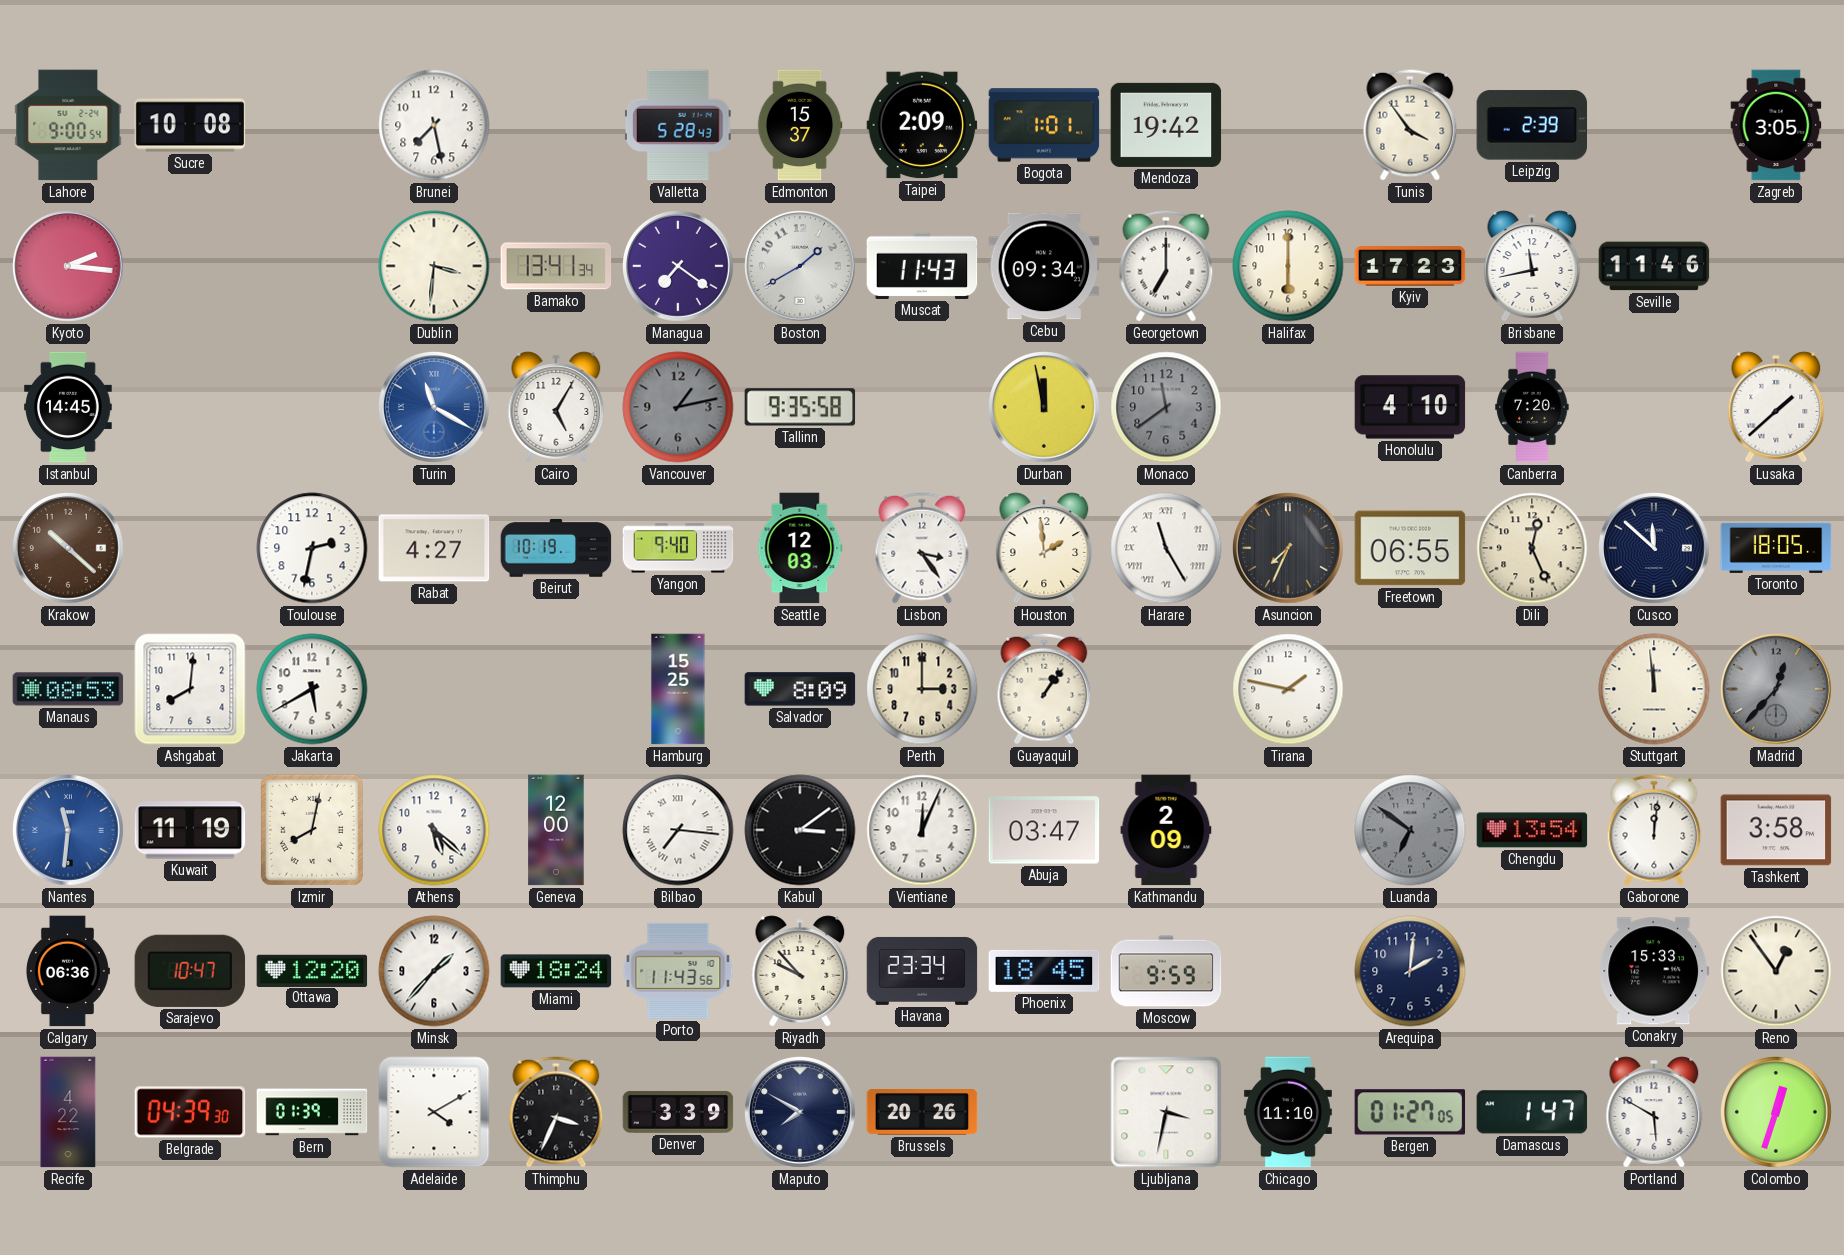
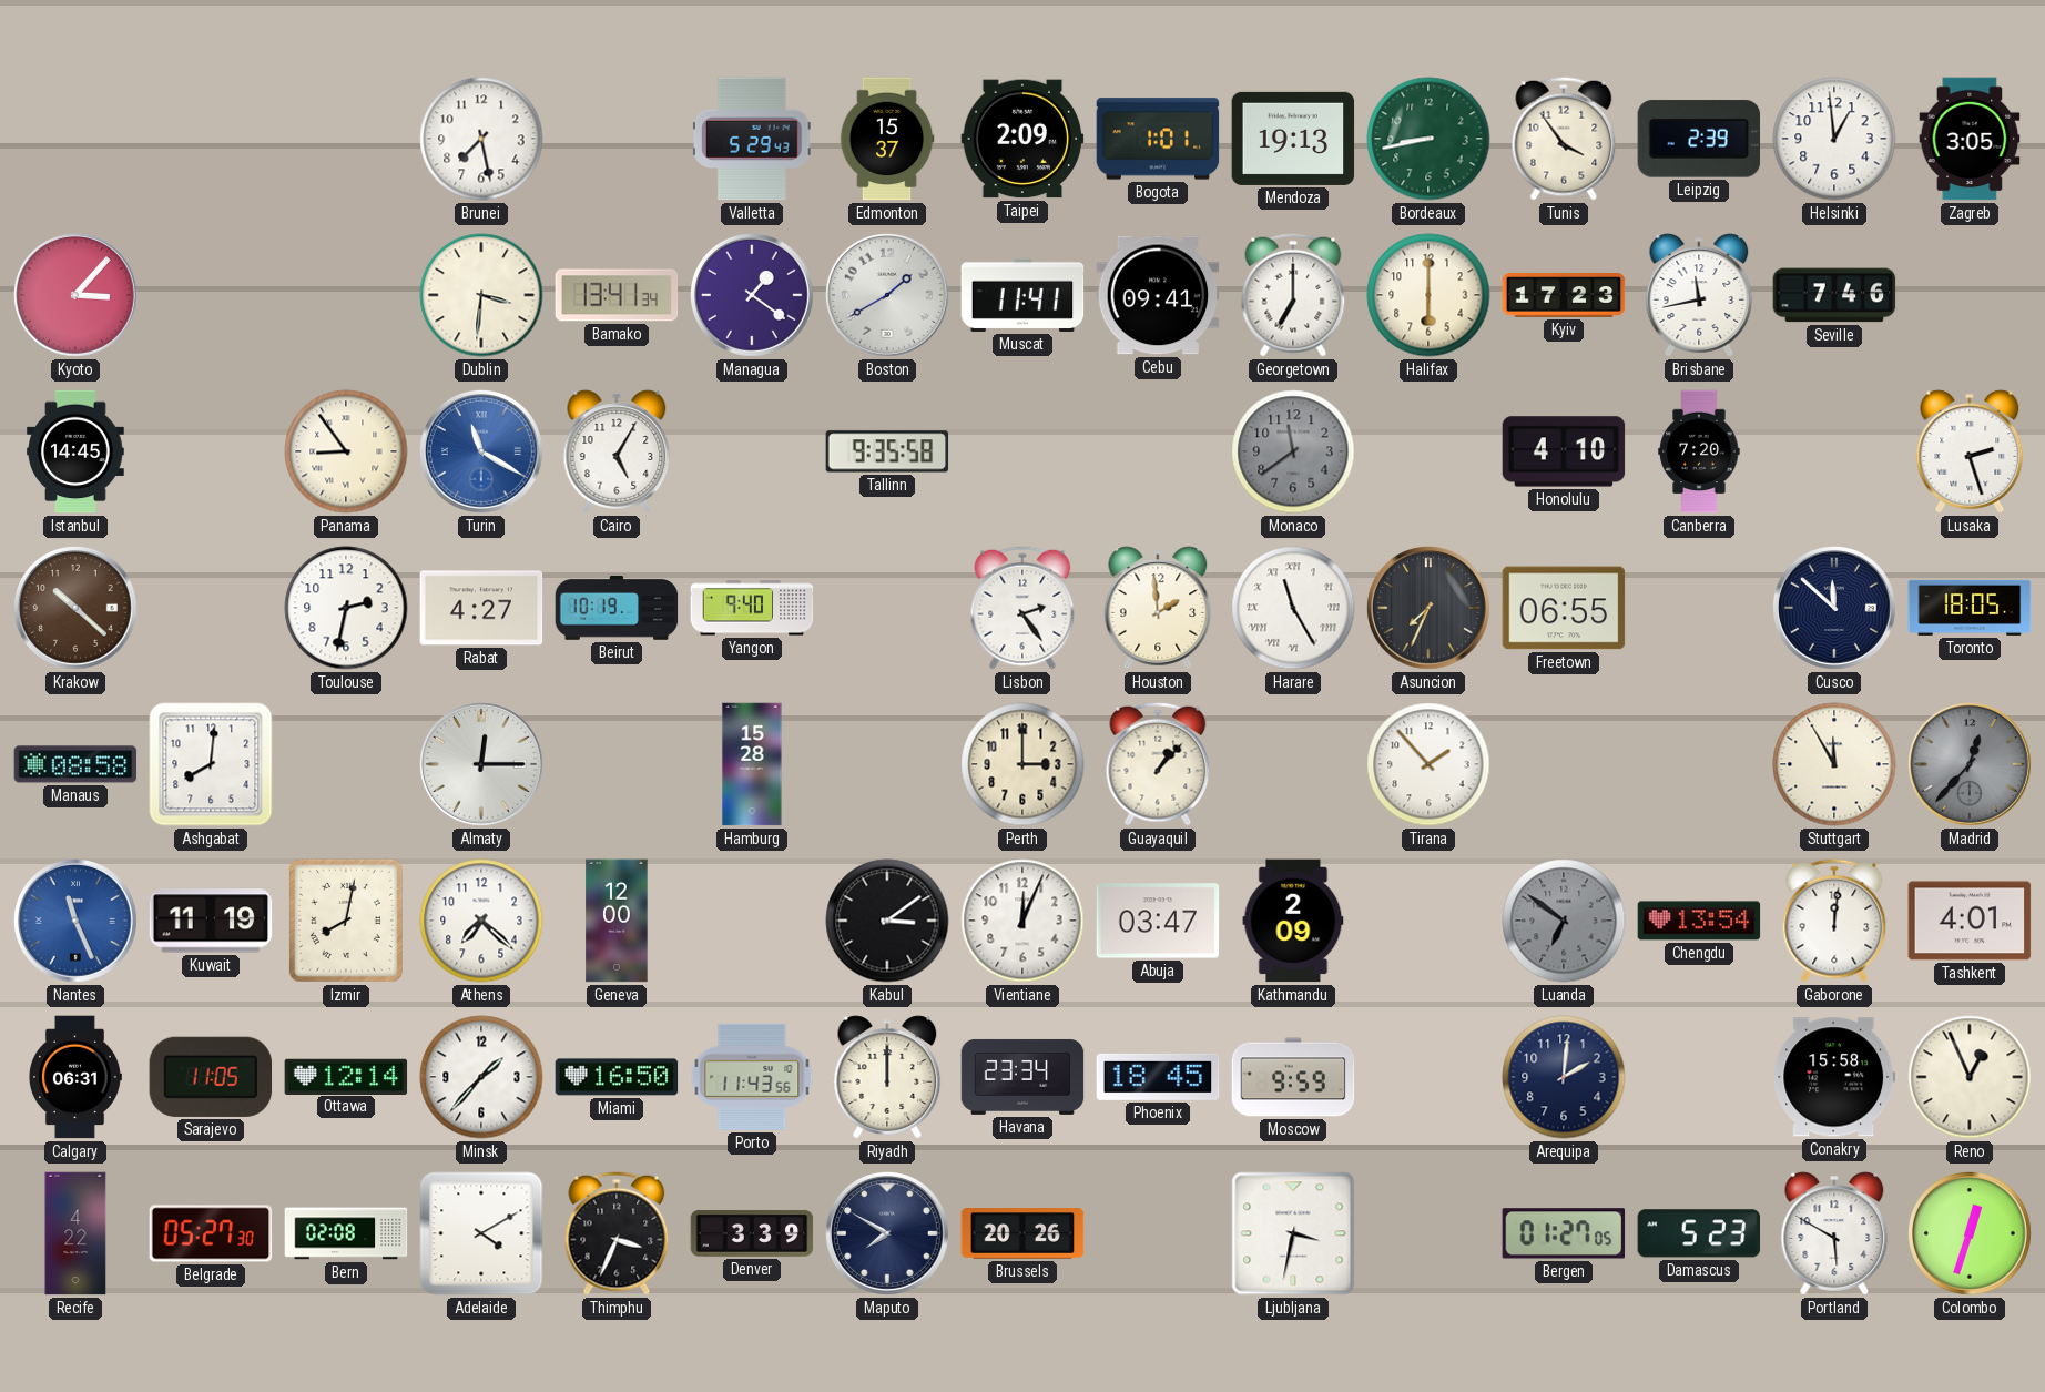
Lahore: 9:00 -> none (68, 125)
Sucre: 10:08 -> none (190, 125)
Valletta: 5:28 -> 5:29 (752, 139)
Mendoza: 19:42 -> 19:13 (1293, 139)
Bordeaux: none -> 8:43 (1428, 139)
Helsinki: none -> 12:59 (1834, 139)
Kyoto: 2:16 -> 3:07 (77, 296)
Managua: 7:21 -> 1:21 (753, 296)
Muscat: 11:43 -> 11:41 (1023, 295)
Cebu: 09:34 -> 09:41 (1158, 295)
Seville: 11:46 -> 7:46 (1834, 295)
Panama: none -> 8:54 (346, 451)
Vancouver: 1:13 -> none (678, 407)
Durban: 11:58 -> none (1045, 408)
Lusaka: 1:38 -> 2:27 (1970, 451)
Seattle: 12:03 -> none (800, 548)
Lisbon: 3:24 -> 2:24 (1023, 608)
Dili: 12:26 -> none (1532, 548)
Manaus: 08:53 -> 08:58 (75, 764)
Jakarta: 5:40 -> none (312, 689)
Almaty: none -> 12:15 (482, 765)
Hamburg: 15:25 -> 15:28 (752, 764)
Salvador: 8:09 -> none (800, 689)
Guayaquil: 1:06 -> 1:07 (1158, 764)
Tirana: 1:47 -> 1:53 (1428, 764)
Stuttgart: 11:59 -> 11:55 (1834, 764)
Nantes: 11:31 -> 11:26 (77, 922)
Athens: 5:22 -> 7:22 (481, 921)
Bilbao: 7:16 -> none (678, 830)
Tashkent: 3:58 -> 4:01 (1970, 921)
Calgary: 06:36 -> 06:31 (74, 1077)
Sarajevo: 10:47 -> 11:05 (211, 1077)
Ottawa: 12:20 -> 12:14 (346, 1076)
Miami: 18:24 -> 16:50 (617, 1077)
Riyadh: 9:53 -> 12:00 (887, 1077)
Conakry: 15:33 -> 15:58 (1834, 1077)
Reno: 12:54 -> 12:56 (1970, 1077)
Belgrade: 04:39 -> 05:27 (211, 1233)
Bern: 01:39 -> 02:08 (346, 1233)
Chicago: 11:10 -> none (1288, 1112)
Damascus: 1:47 -> 5:23 (1699, 1233)
